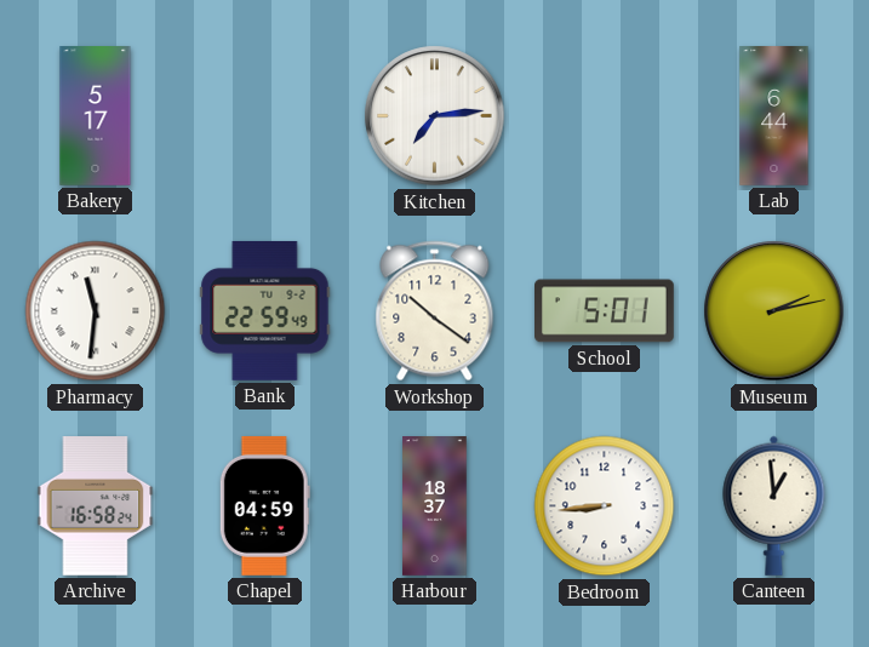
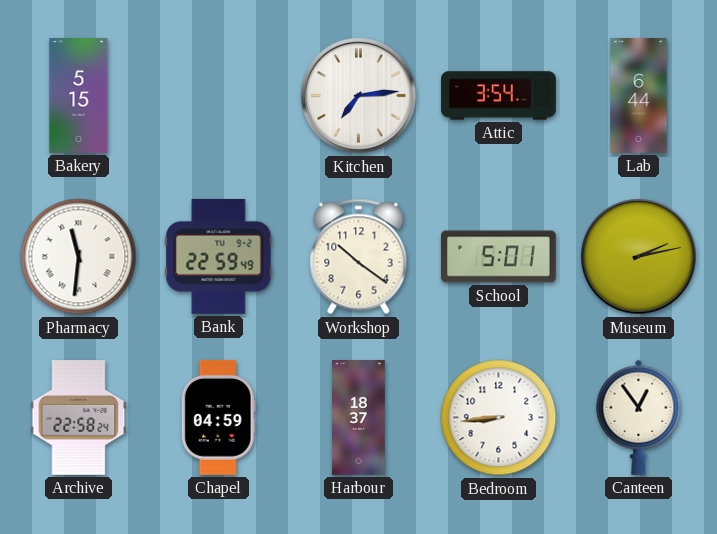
Bakery: 5:17 -> 5:15 (79, 96)
Attic: none -> 3:54 (499, 96)
Archive: 16:58 -> 22:58 (79, 418)
Canteen: 12:59 -> 12:54 (639, 417)
